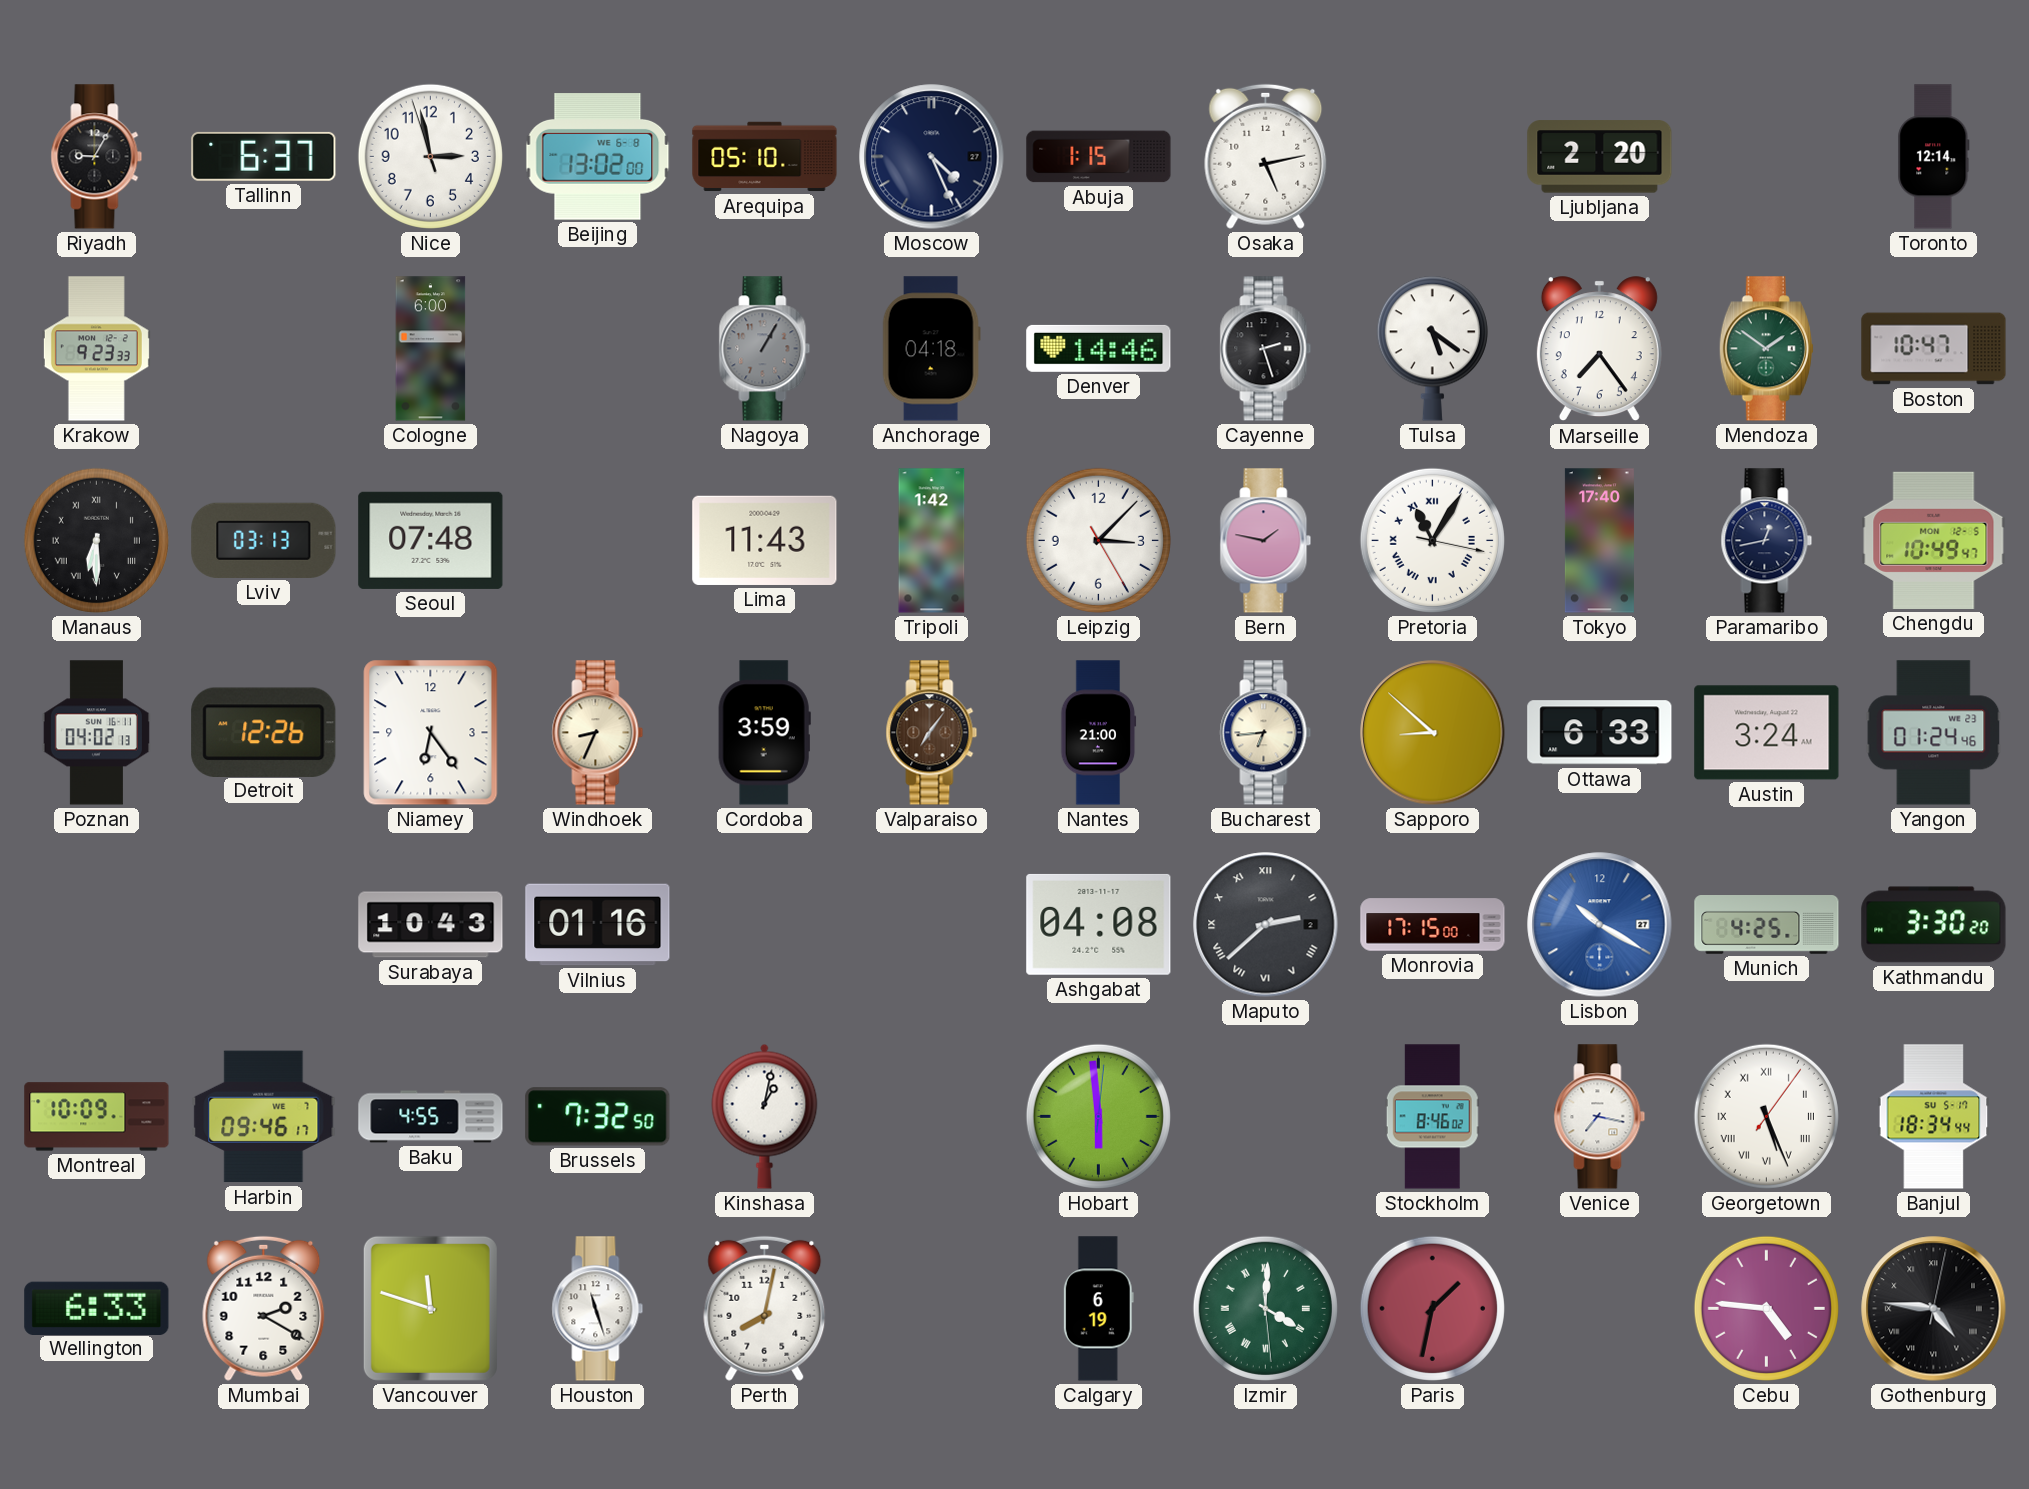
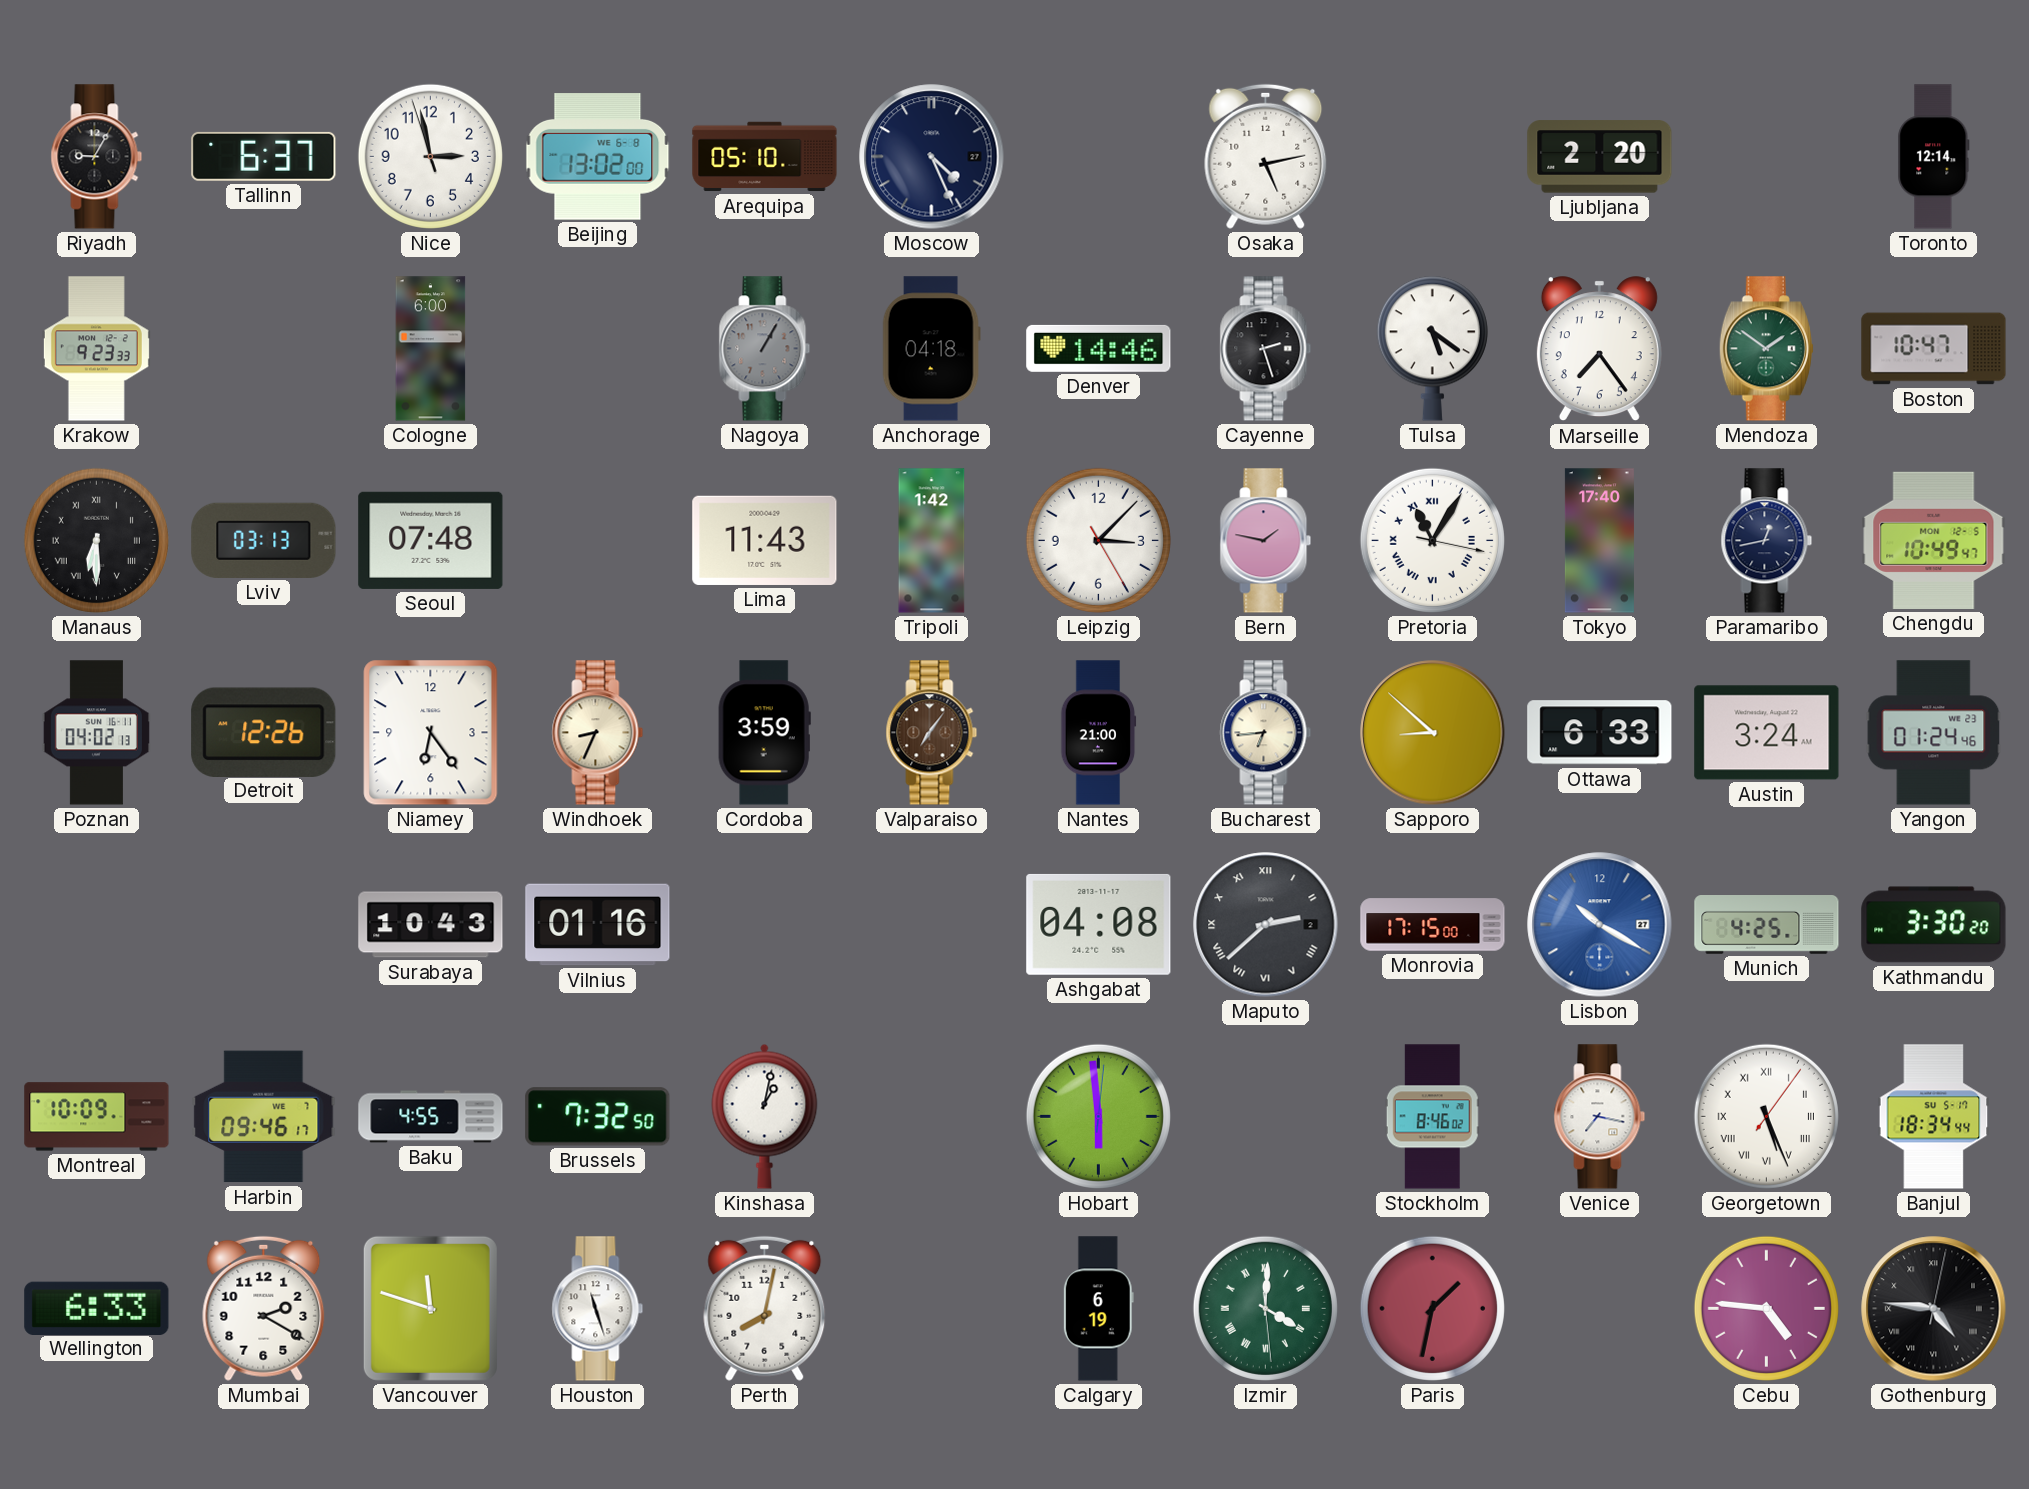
Abuja: 1:15 -> none (1099, 157)
